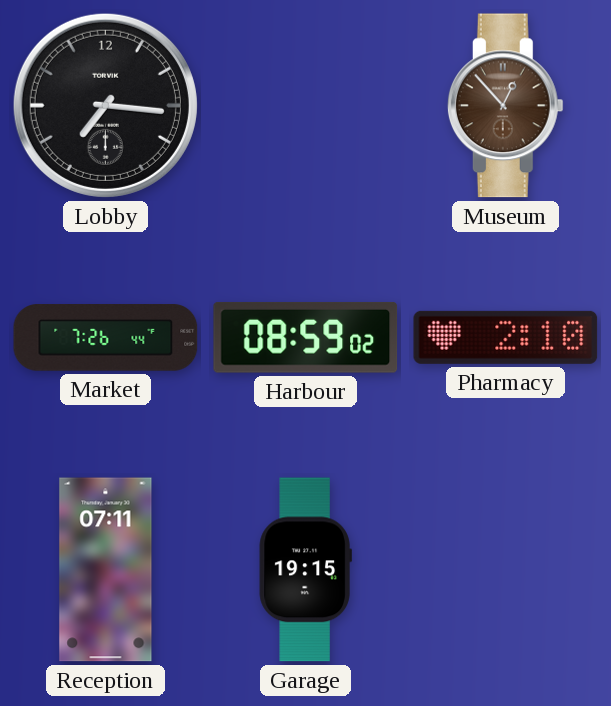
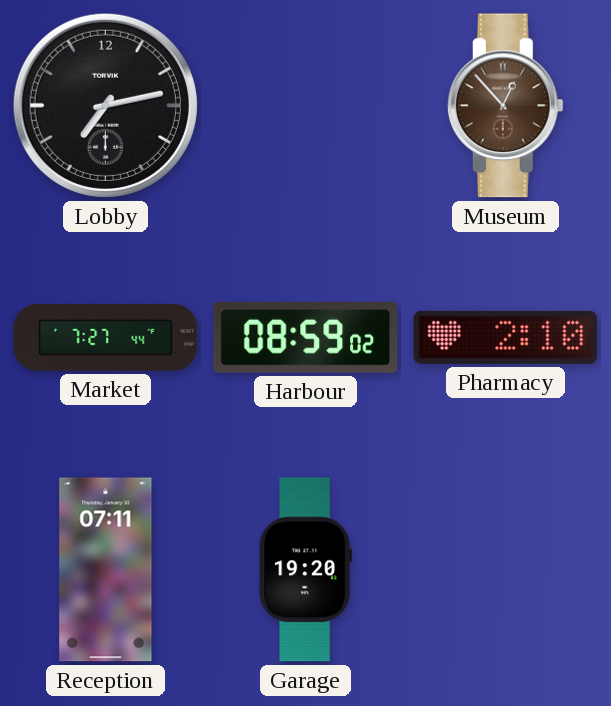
Lobby: 7:16 -> 7:13 (105, 105)
Market: 7:26 -> 7:27 (106, 338)
Garage: 19:15 -> 19:20 (305, 570)
